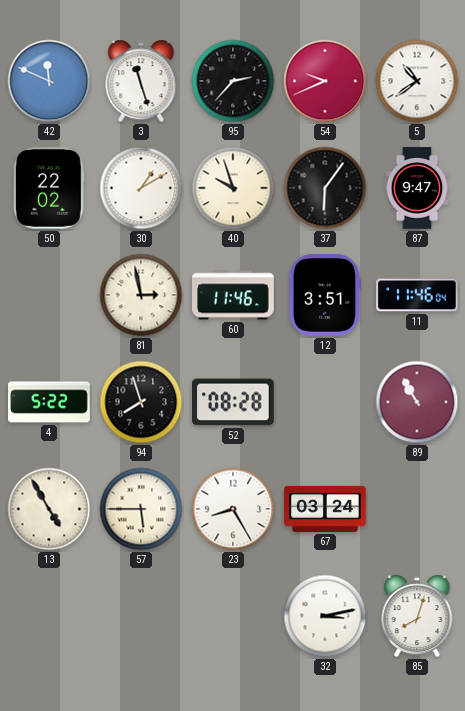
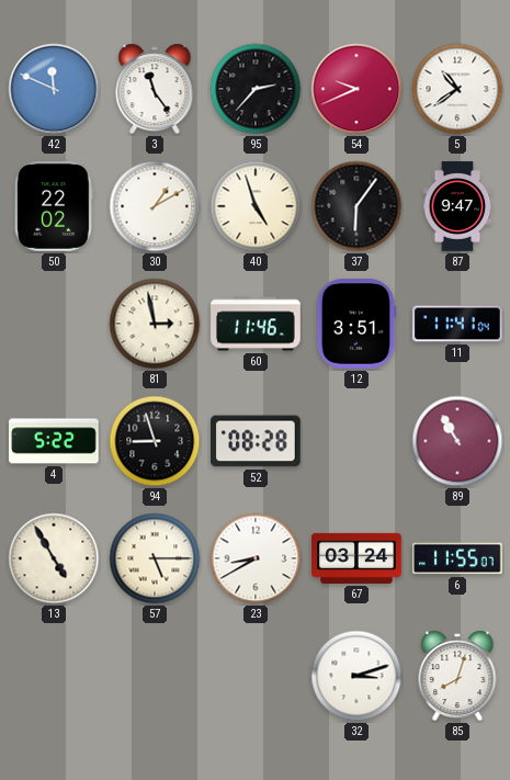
3: 11:27 -> 11:24 (155, 89)
40: 9:57 -> 4:57 (256, 206)
11: 11:46 -> 11:41 (457, 324)
94: 7:57 -> 8:57 (155, 441)
57: 5:45 -> 5:15 (155, 558)
23: 8:25 -> 8:40 (256, 558)
6: none -> 11:55 (457, 558)
32: 3:13 -> 3:12 (356, 676)
